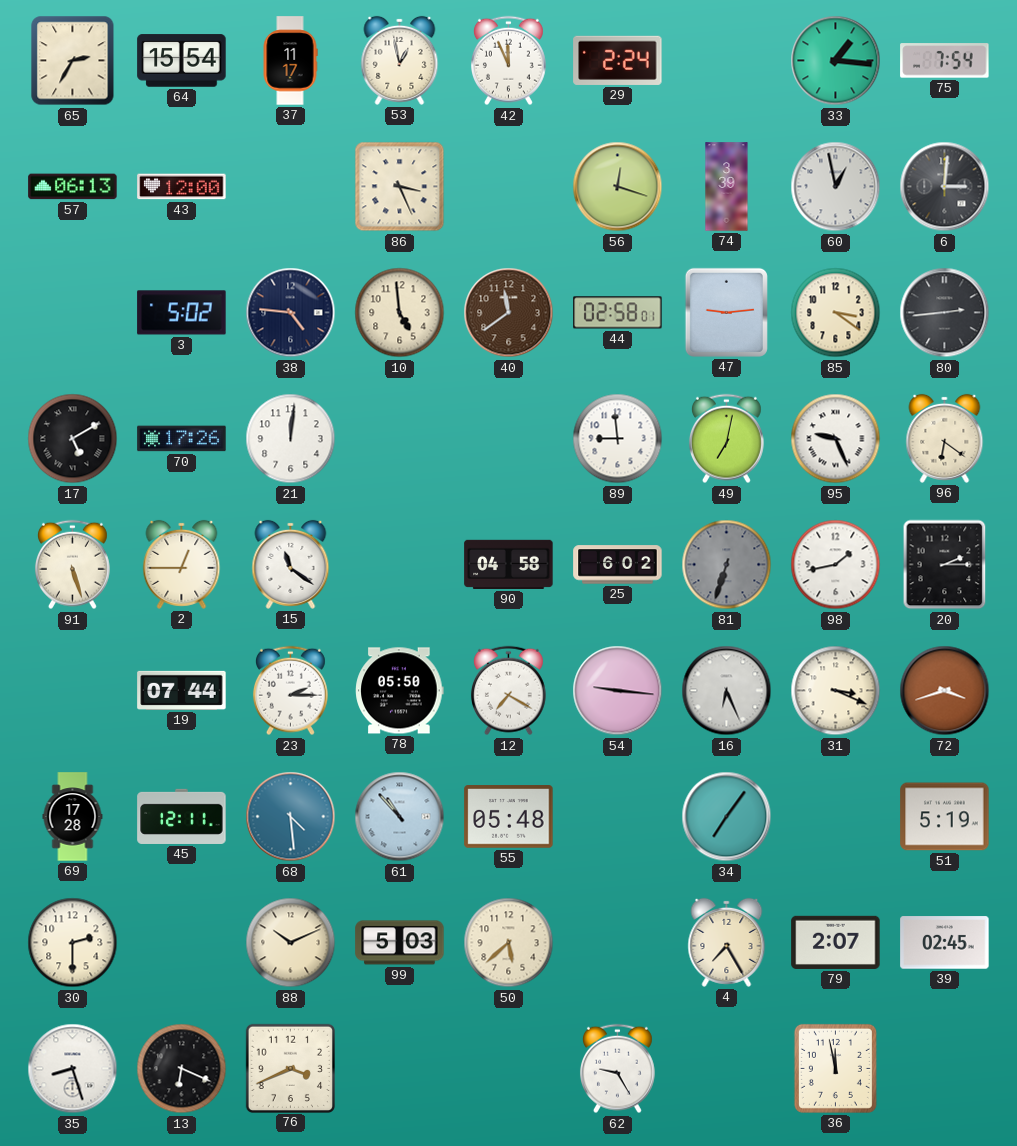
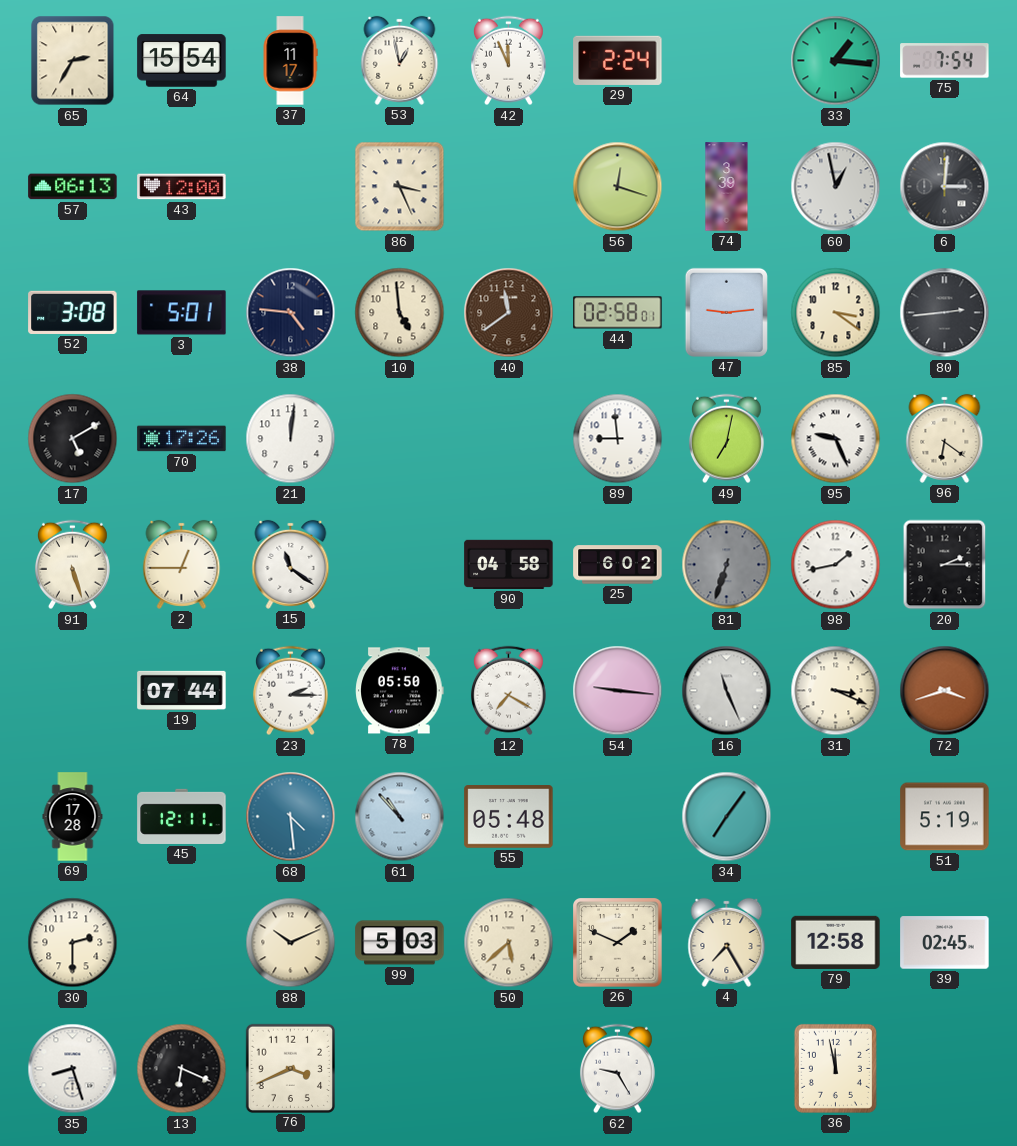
52: none -> 3:08 (73, 312)
3: 5:02 -> 5:01 (182, 313)
16: 6:26 -> 11:26 (727, 691)
26: none -> 1:49 (618, 943)
79: 2:07 -> 12:58 (836, 942)
